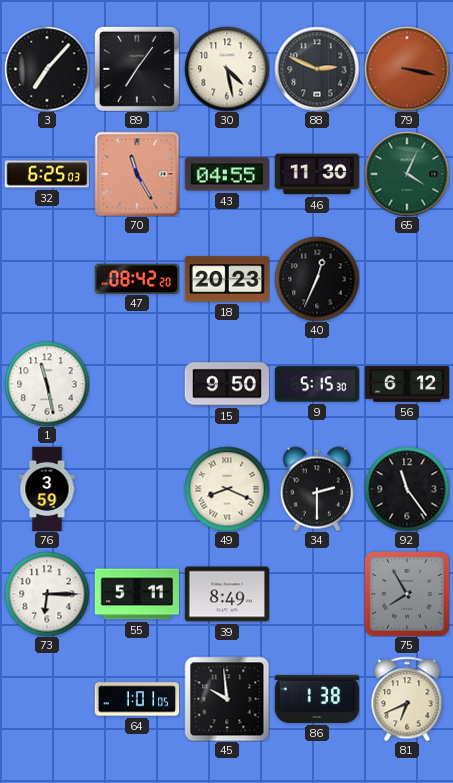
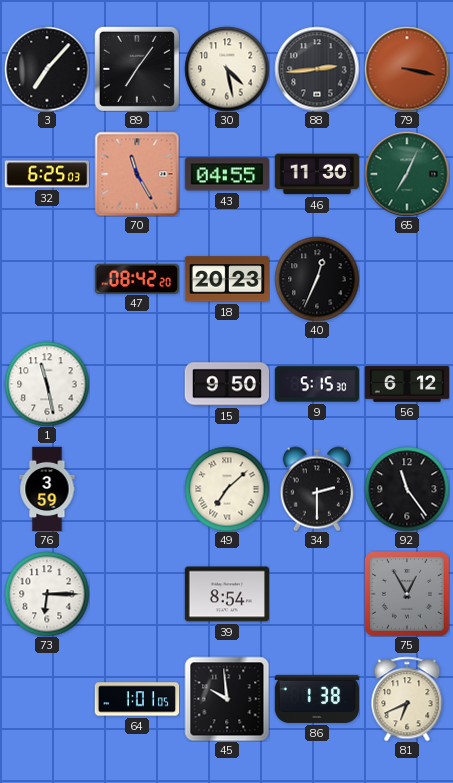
88: 2:49 -> 2:44 (317, 69)
65: 4:04 -> 7:04 (407, 174)
49: 8:19 -> 7:08 (227, 489)
55: 5:11 -> none (137, 594)
39: 8:49 -> 8:54 (227, 594)
75: 7:55 -> 12:55 (407, 594)
